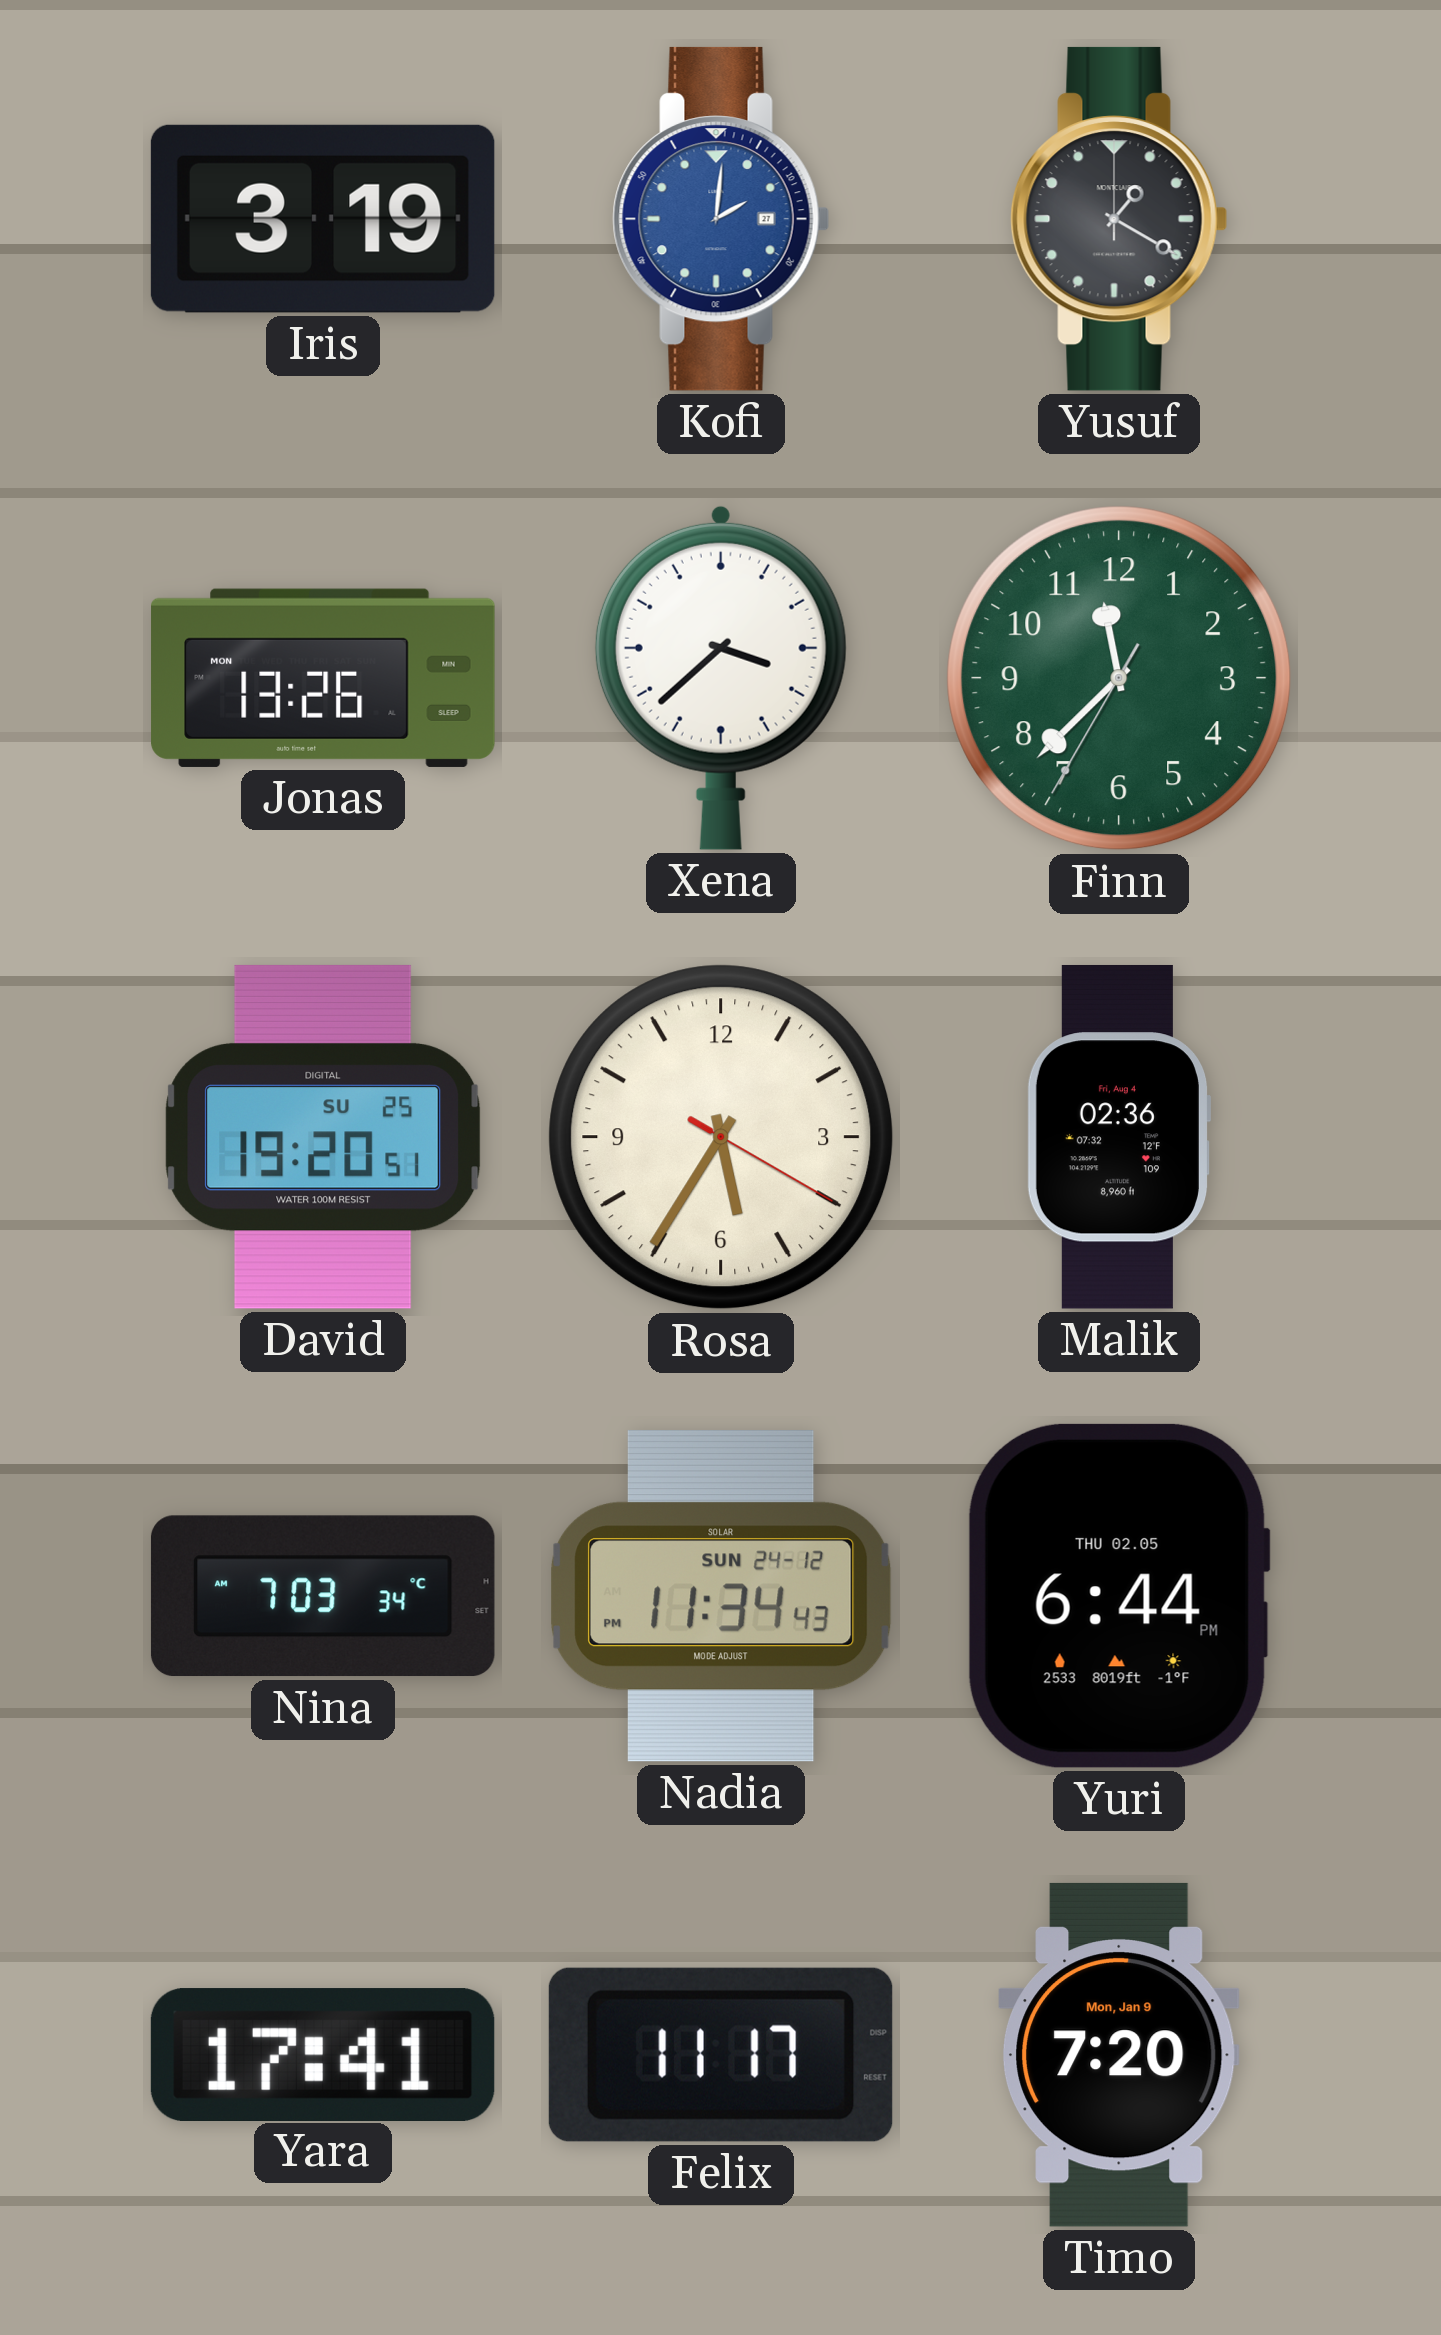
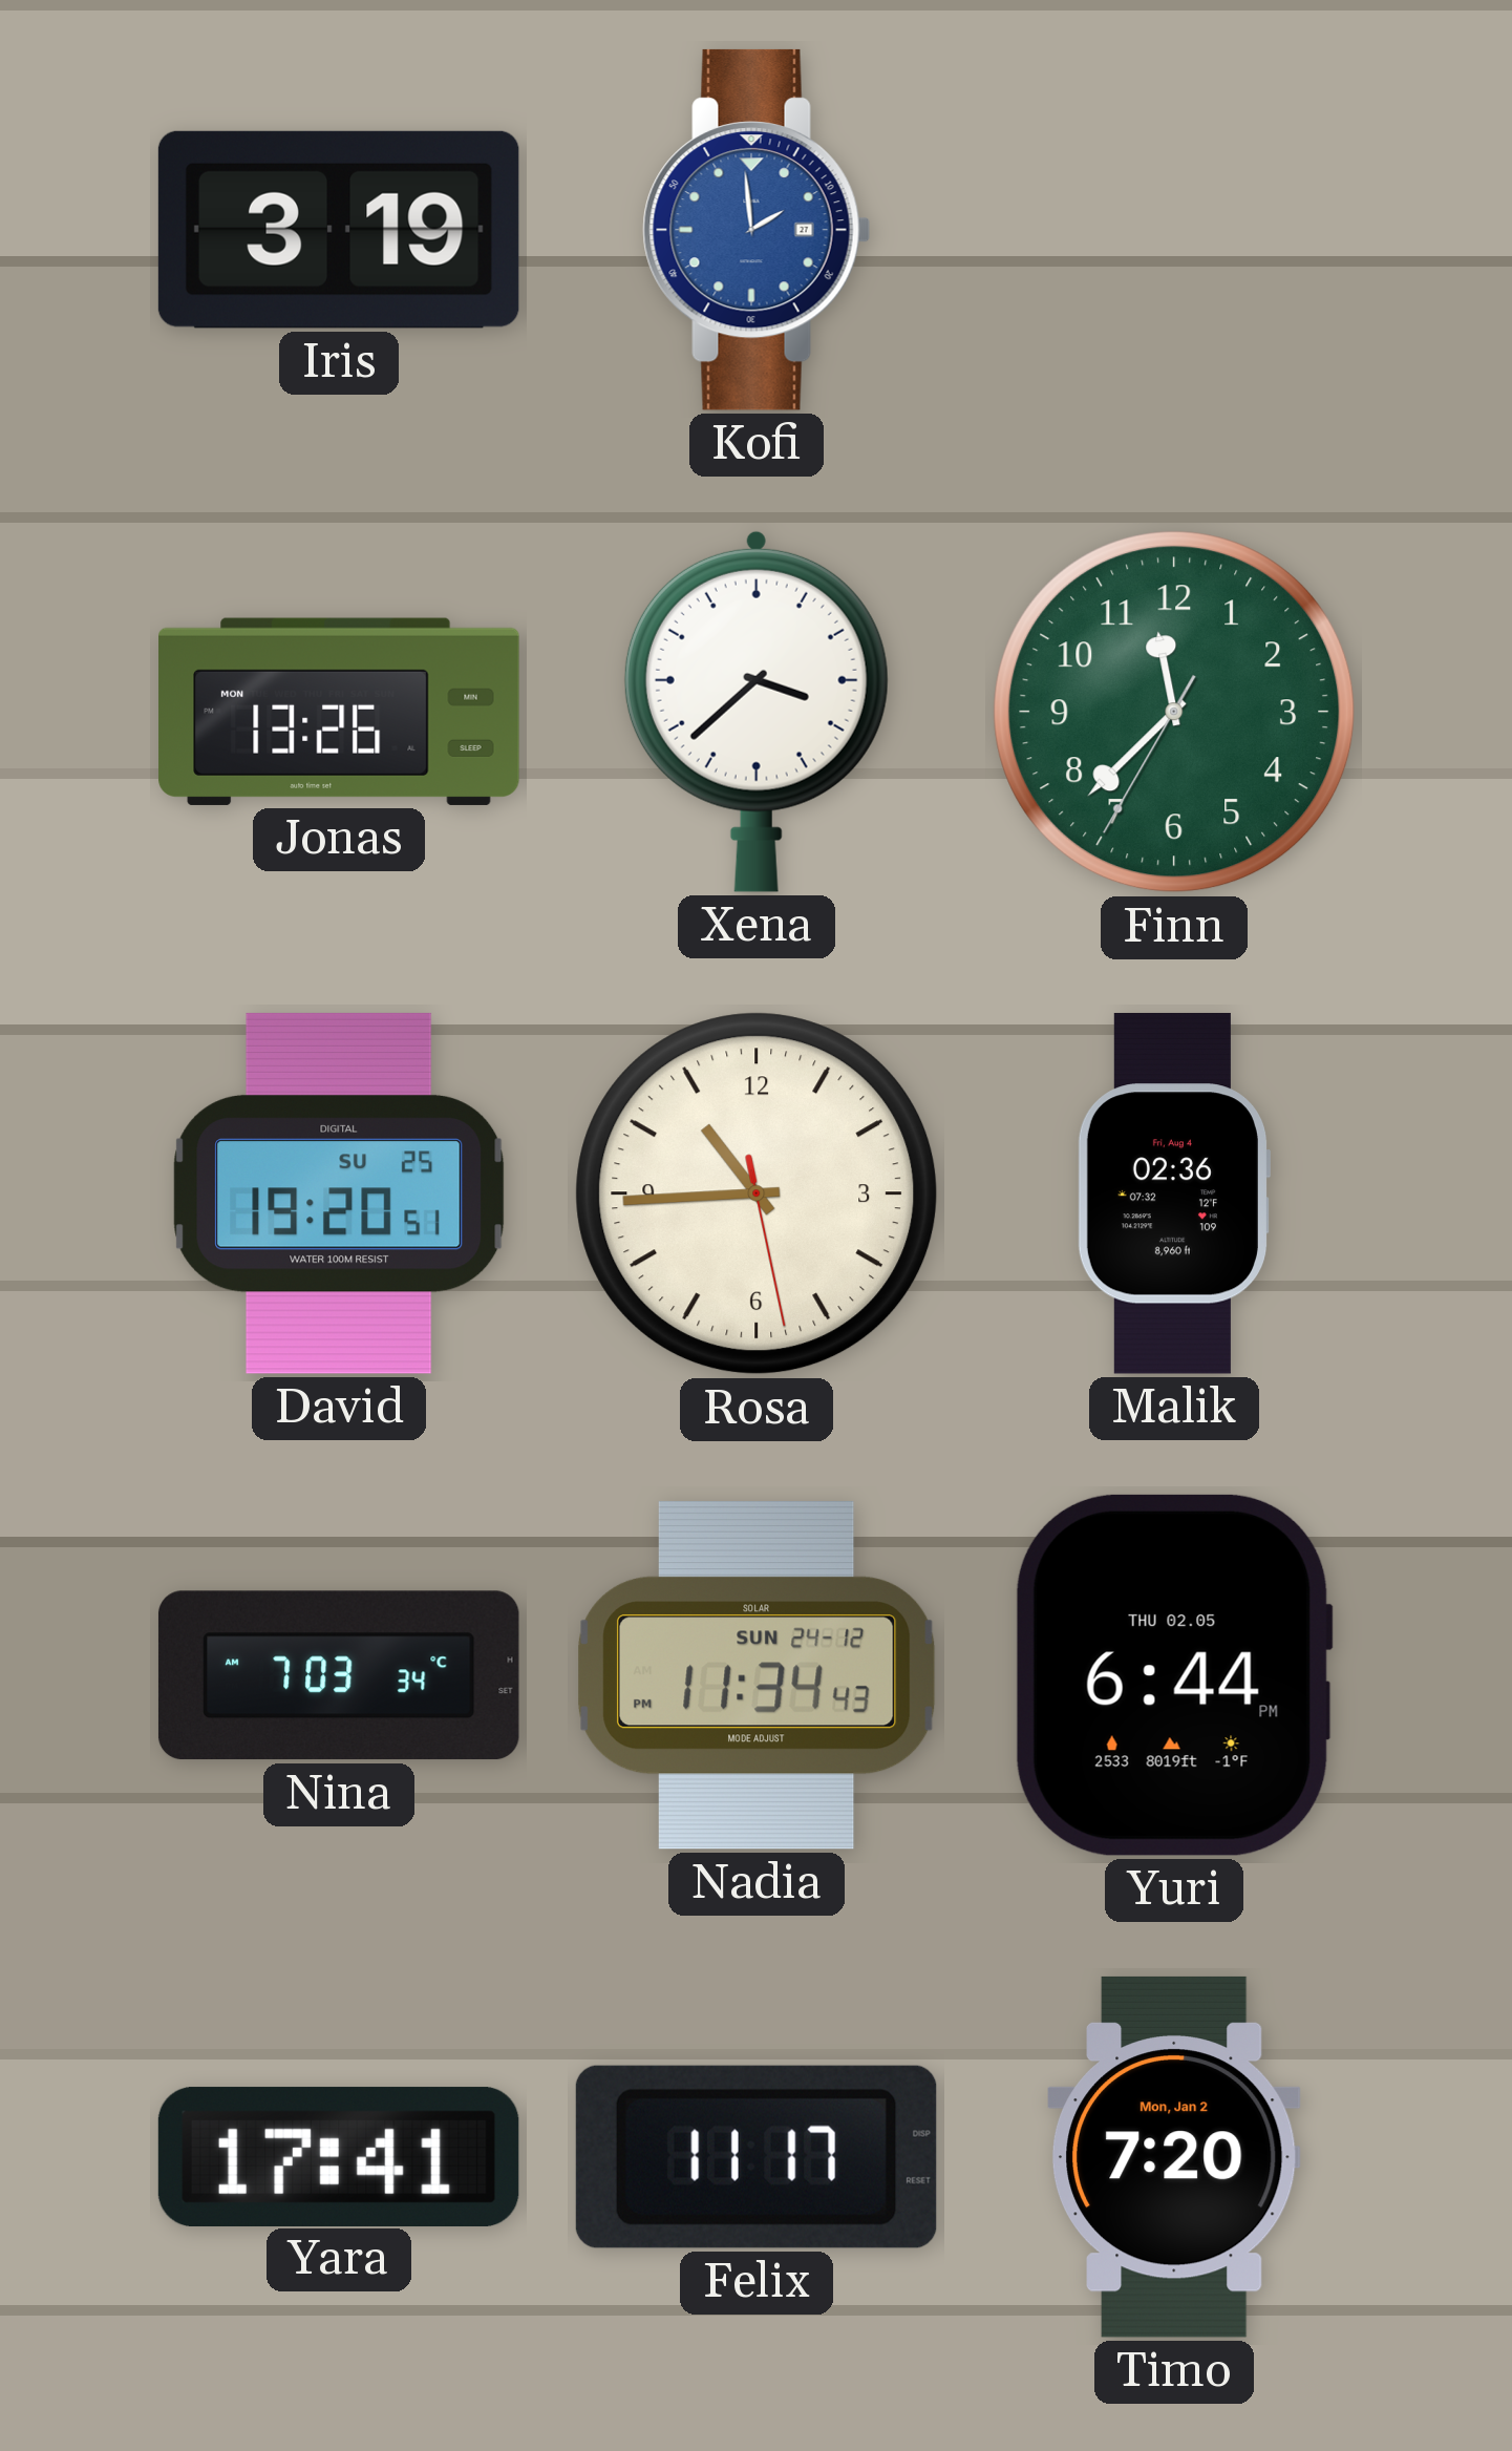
Kofi: 2:01 -> 1:59 (757, 230)
Yusuf: 1:20 -> none (1119, 219)
Rosa: 5:35 -> 10:44 (757, 1193)
Timo date: Mon, Jan 9 -> Mon, Jan 2 (1175, 2157)
